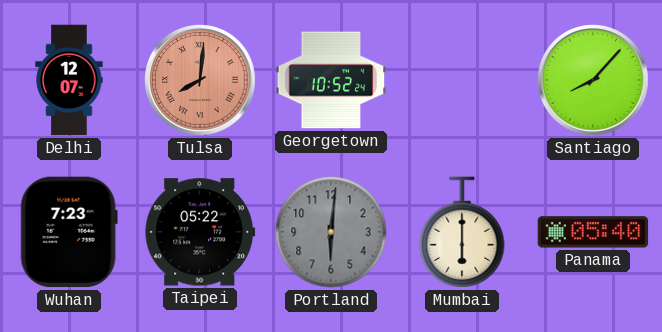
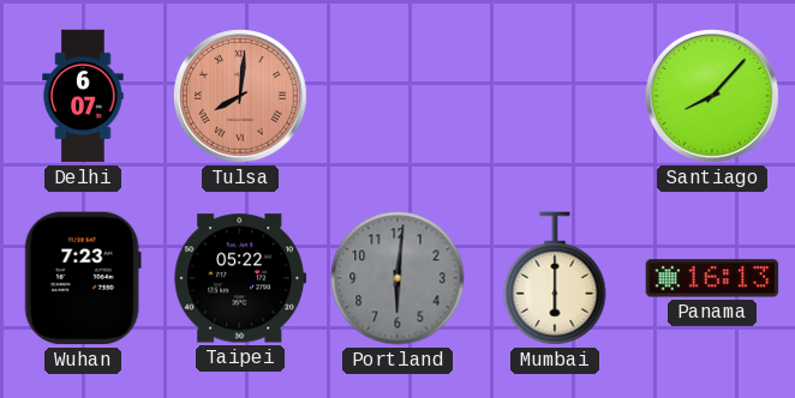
Delhi: 12:07 -> 6:07 (83, 96)
Georgetown: 10:52 -> none (331, 80)
Panama: 05:40 -> 16:13 (712, 278)
